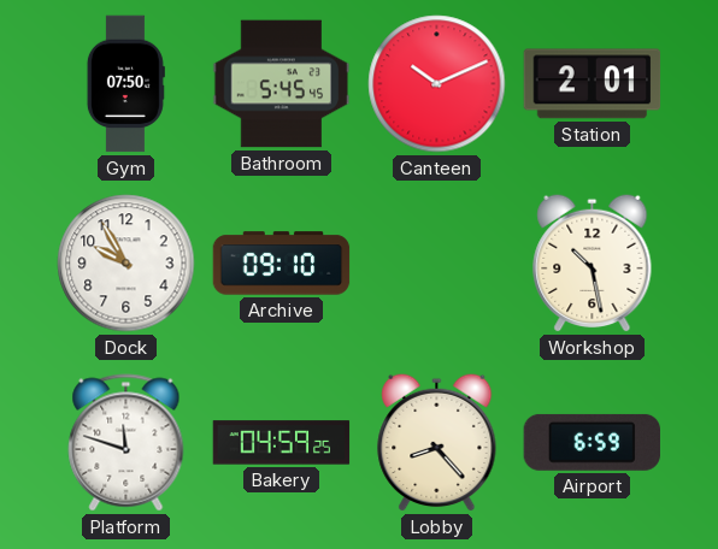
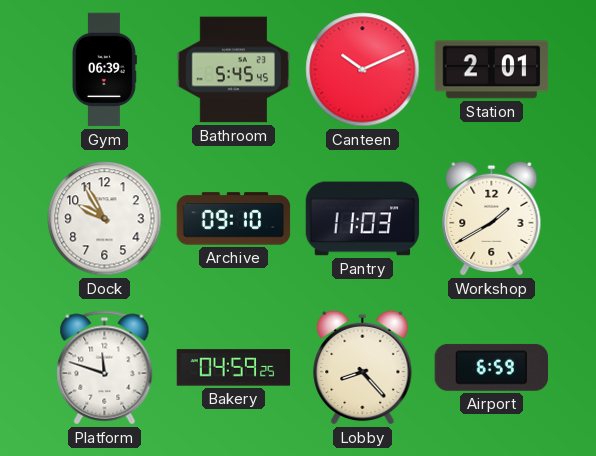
Gym: 07:50 -> 06:39 (104, 70)
Pantry: none -> 11:03 (363, 219)
Workshop: 10:28 -> 1:40 (492, 218)
